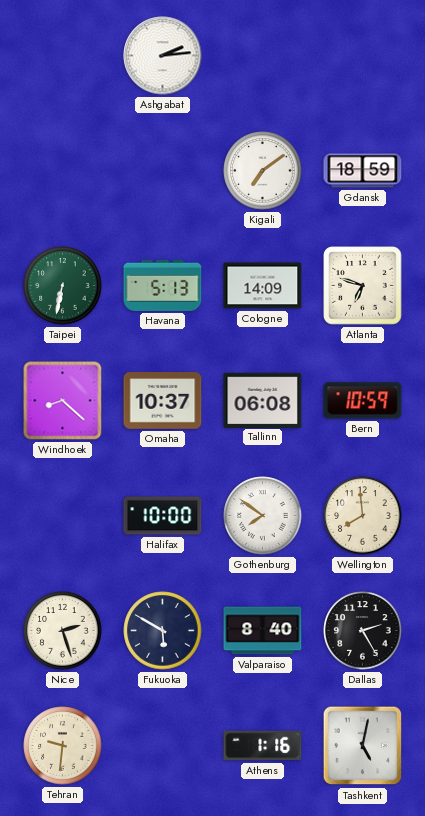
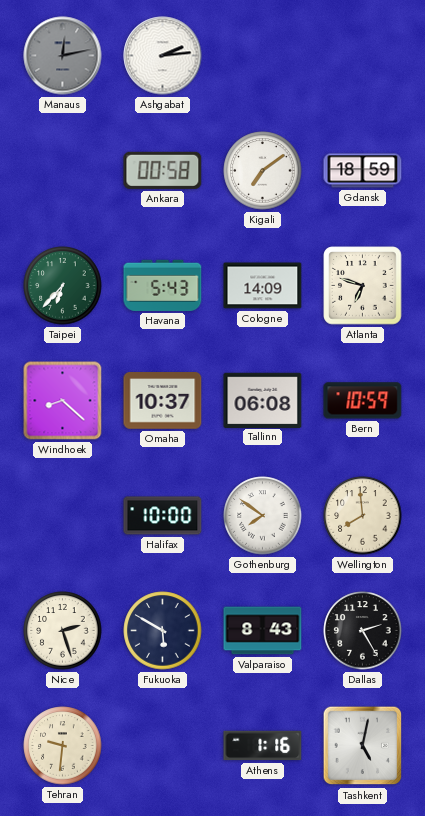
Manaus: none -> 12:13 (63, 56)
Ankara: none -> 00:58 (163, 170)
Taipei: 6:32 -> 6:37 (63, 286)
Havana: 5:13 -> 5:43 (163, 285)
Valparaiso: 8:40 -> 8:43 (263, 631)
